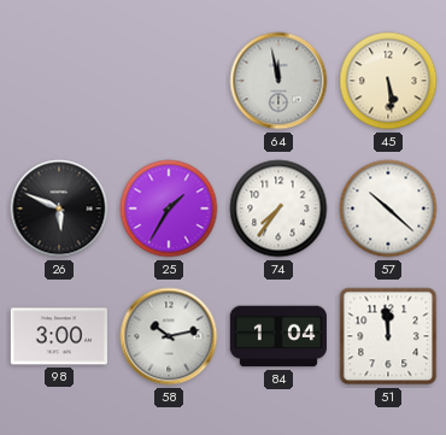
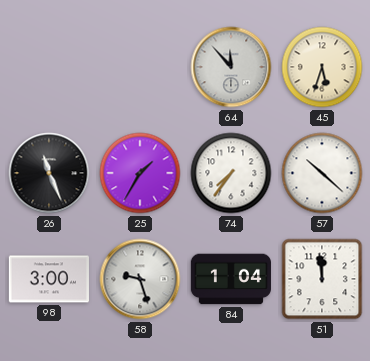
64: 11:58 -> 11:53 (231, 67)
45: 5:29 -> 5:33 (322, 67)
26: 5:49 -> 11:26 (49, 173)
58: 10:13 -> 9:27 (140, 279)
